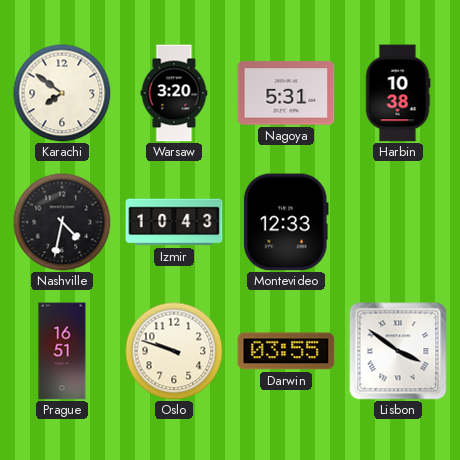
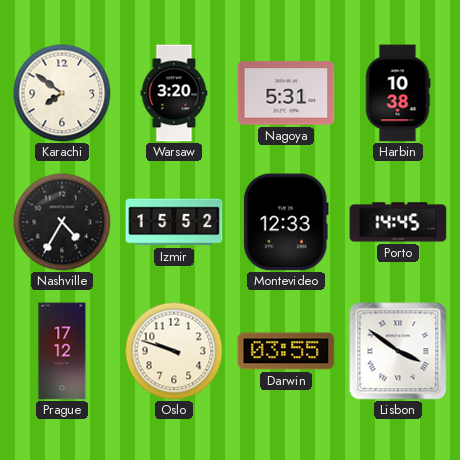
Nashville: 4:32 -> 4:35 (62, 222)
Izmir: 10:43 -> 15:52 (174, 222)
Porto: none -> 14:45 (398, 222)
Prague: 16:51 -> 17:12 (62, 351)
